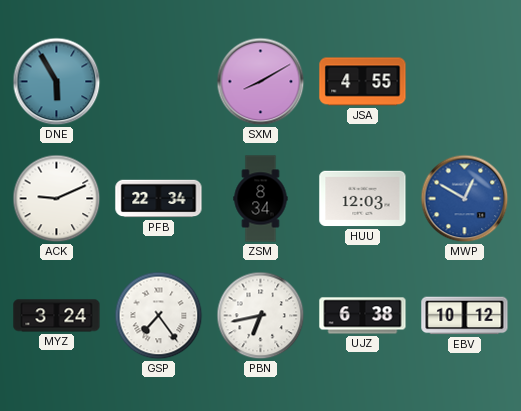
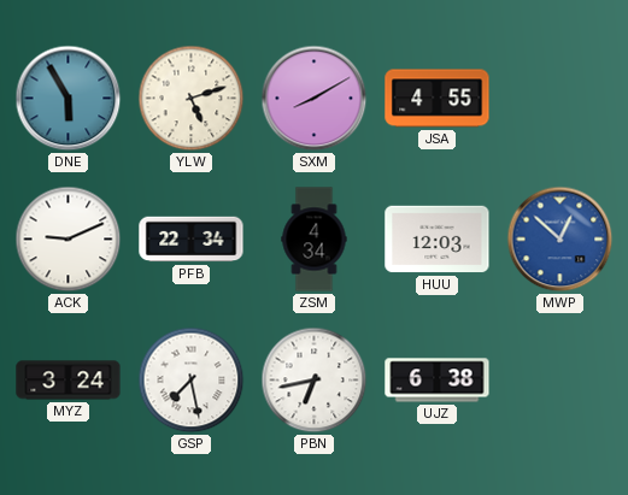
YLW: none -> 5:12 (192, 99)
ZSM: 8:34 -> 4:34 (315, 240)
MWP: 12:50 -> 12:52 (560, 240)
GSP: 7:24 -> 7:28 (192, 381)
EBV: 10:12 -> none (465, 316)
